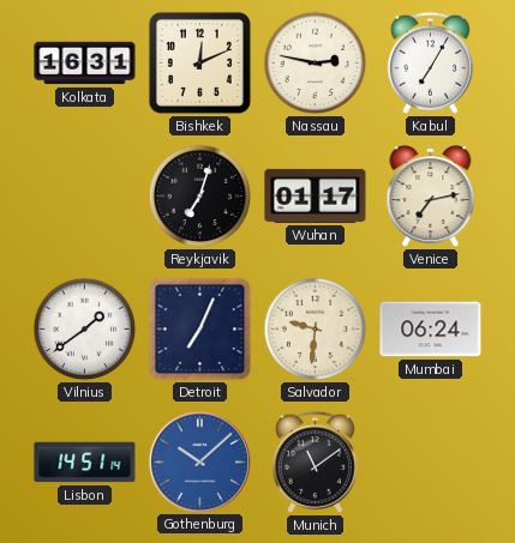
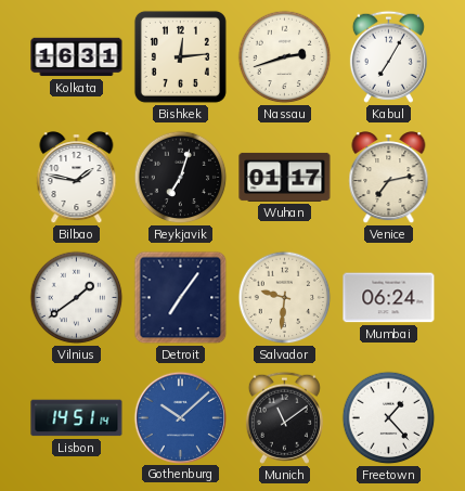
Bishkek: 12:11 -> 12:14 (180, 56)
Nassau: 2:47 -> 2:42 (285, 57)
Bilbao: none -> 1:47 (77, 178)
Detroit: 7:04 -> 7:06 (181, 298)
Freetown: none -> 1:23 (389, 418)
